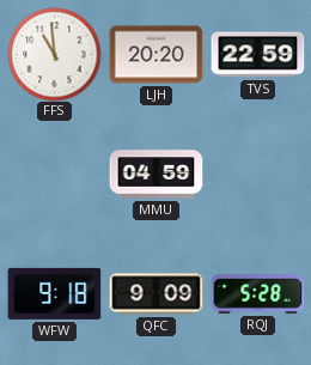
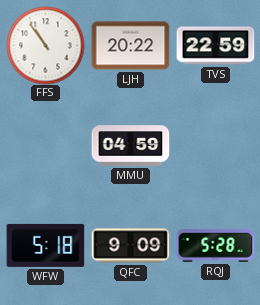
FFS: 10:59 -> 10:54 (45, 45)
LJH: 20:20 -> 20:22 (130, 46)
WFW: 9:18 -> 5:18 (45, 245)
